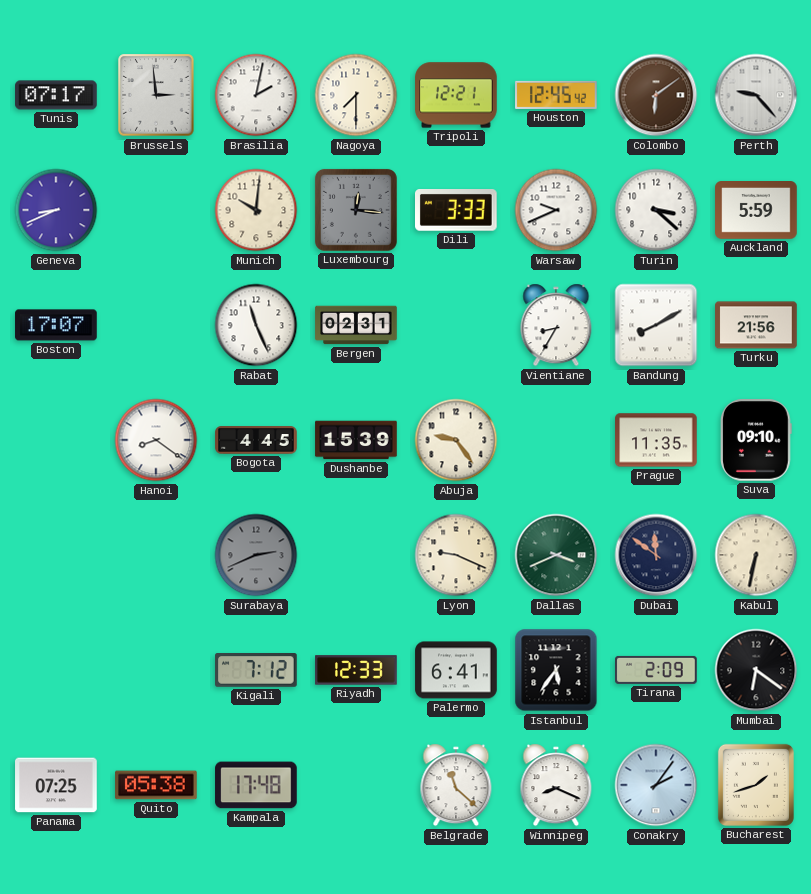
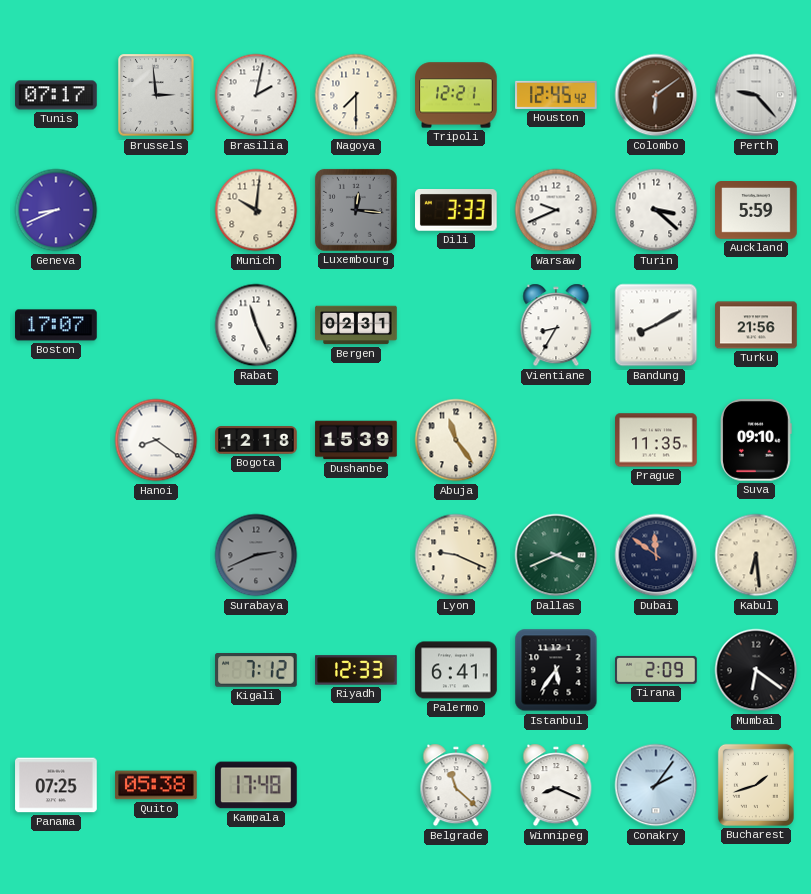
Bogota: 4:45 -> 12:18 (256, 440)
Abuja: 9:24 -> 11:24 (456, 440)
Kabul: 6:32 -> 6:29 (756, 555)
